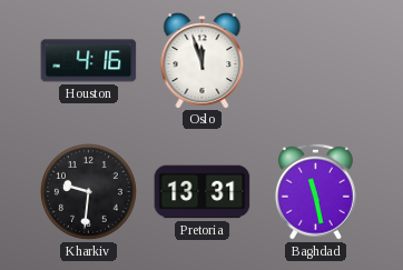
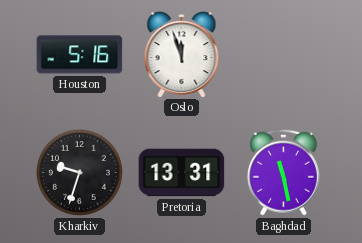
Houston: 4:16 -> 5:16 (80, 55)
Kharkiv: 9:31 -> 9:33 (80, 173)
